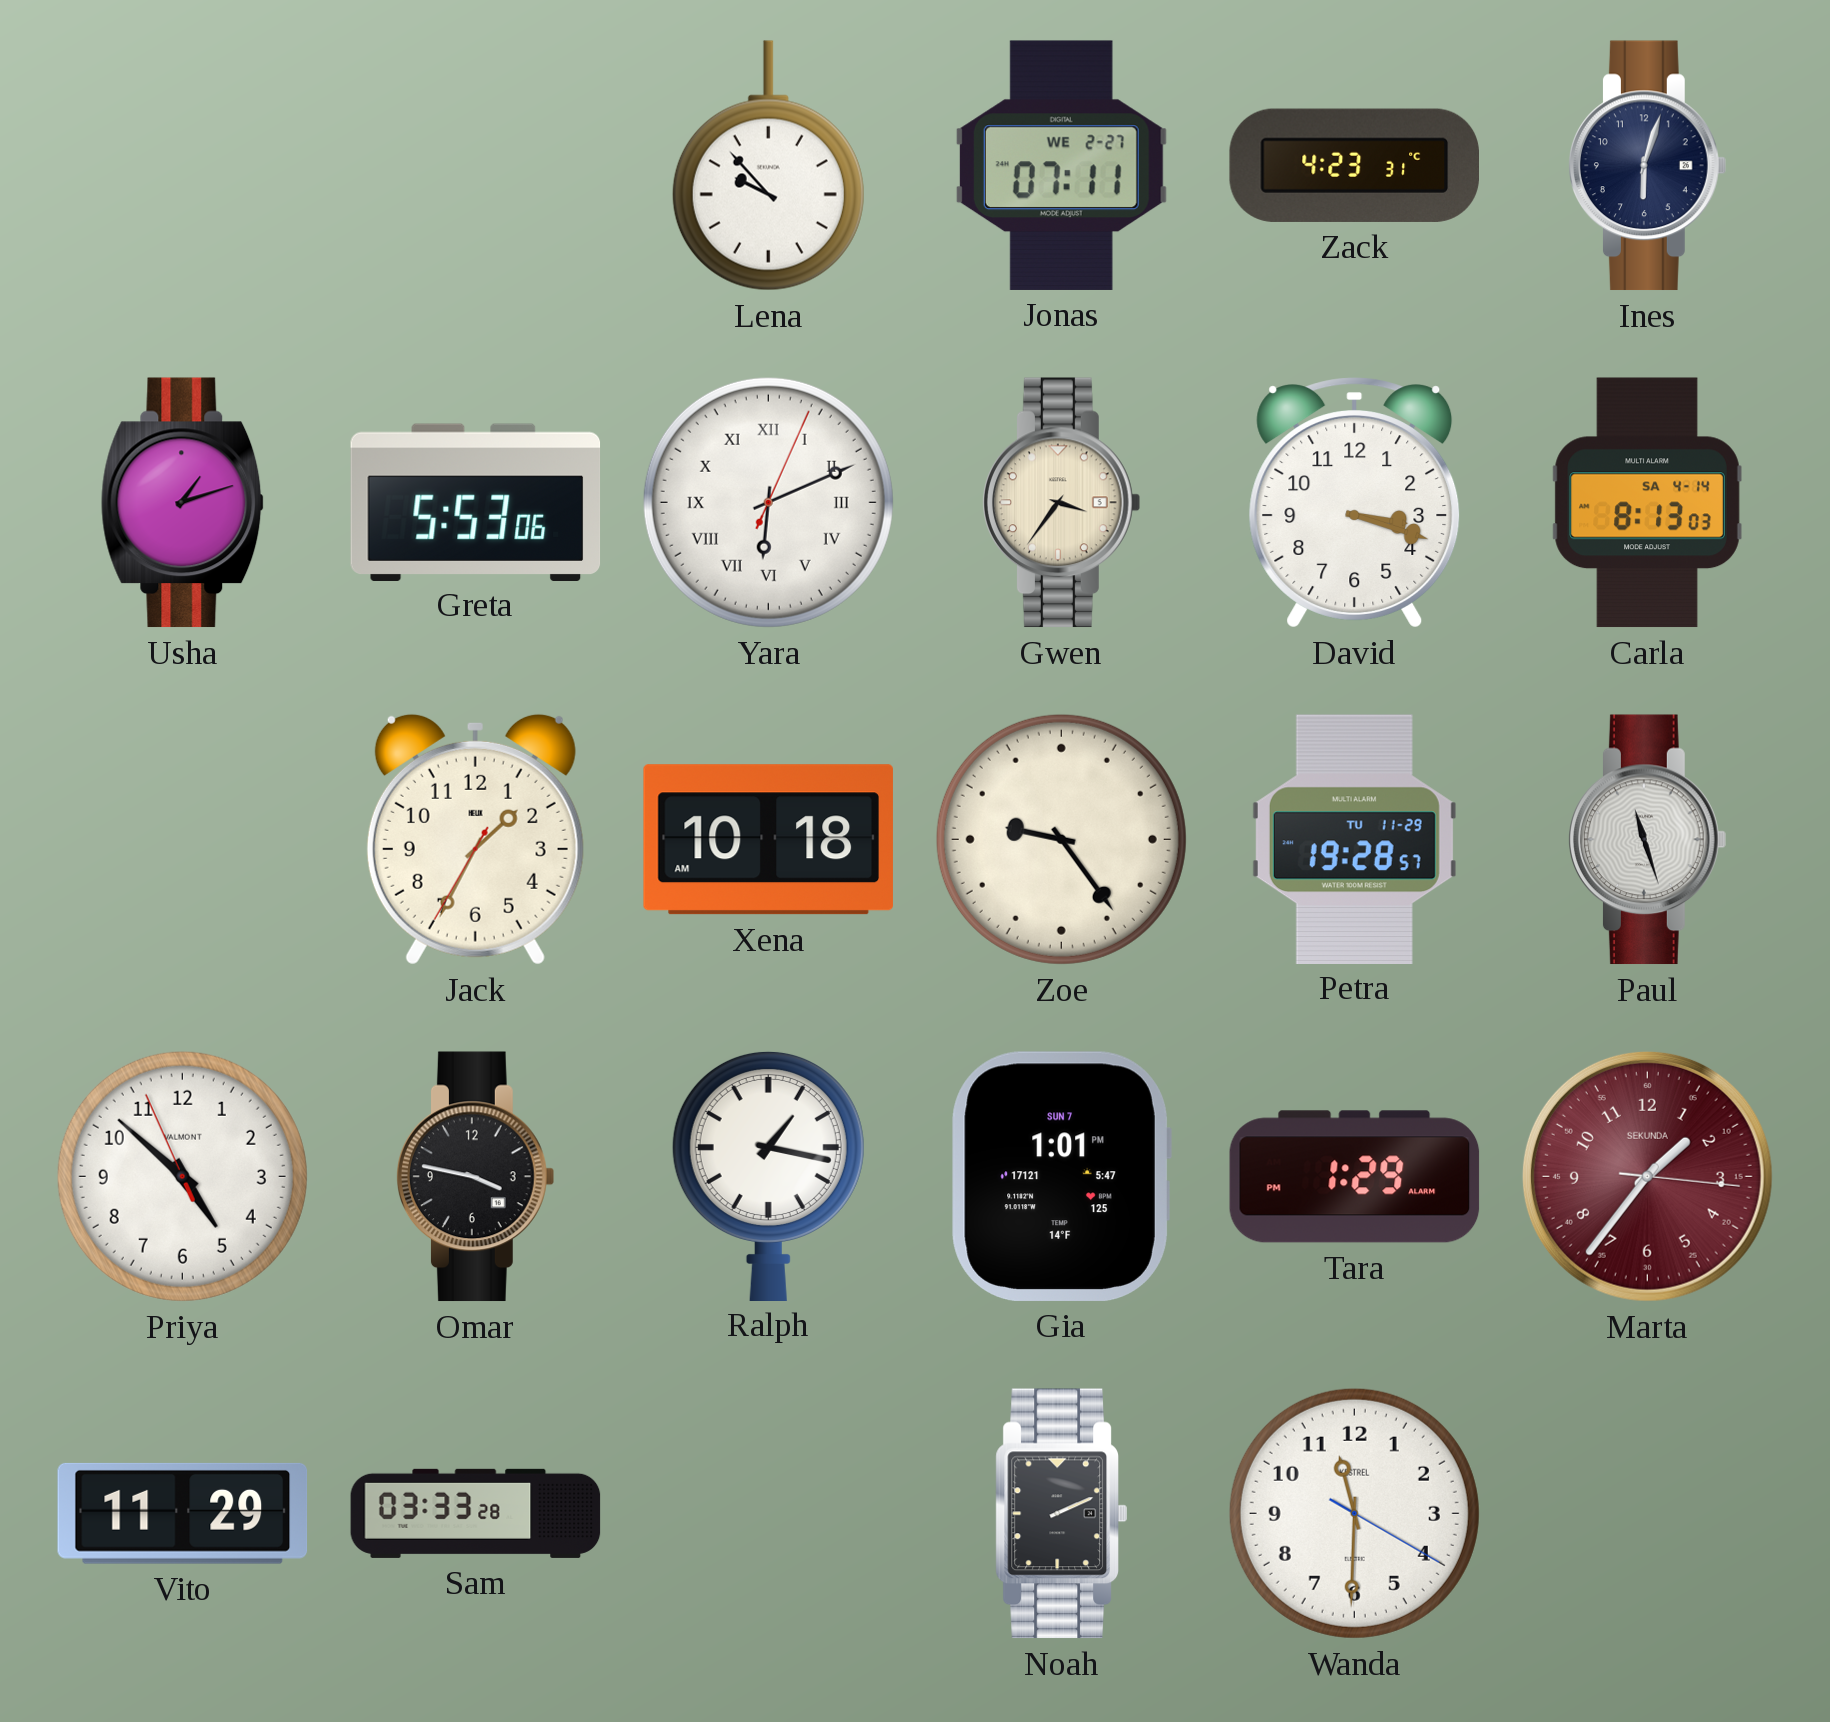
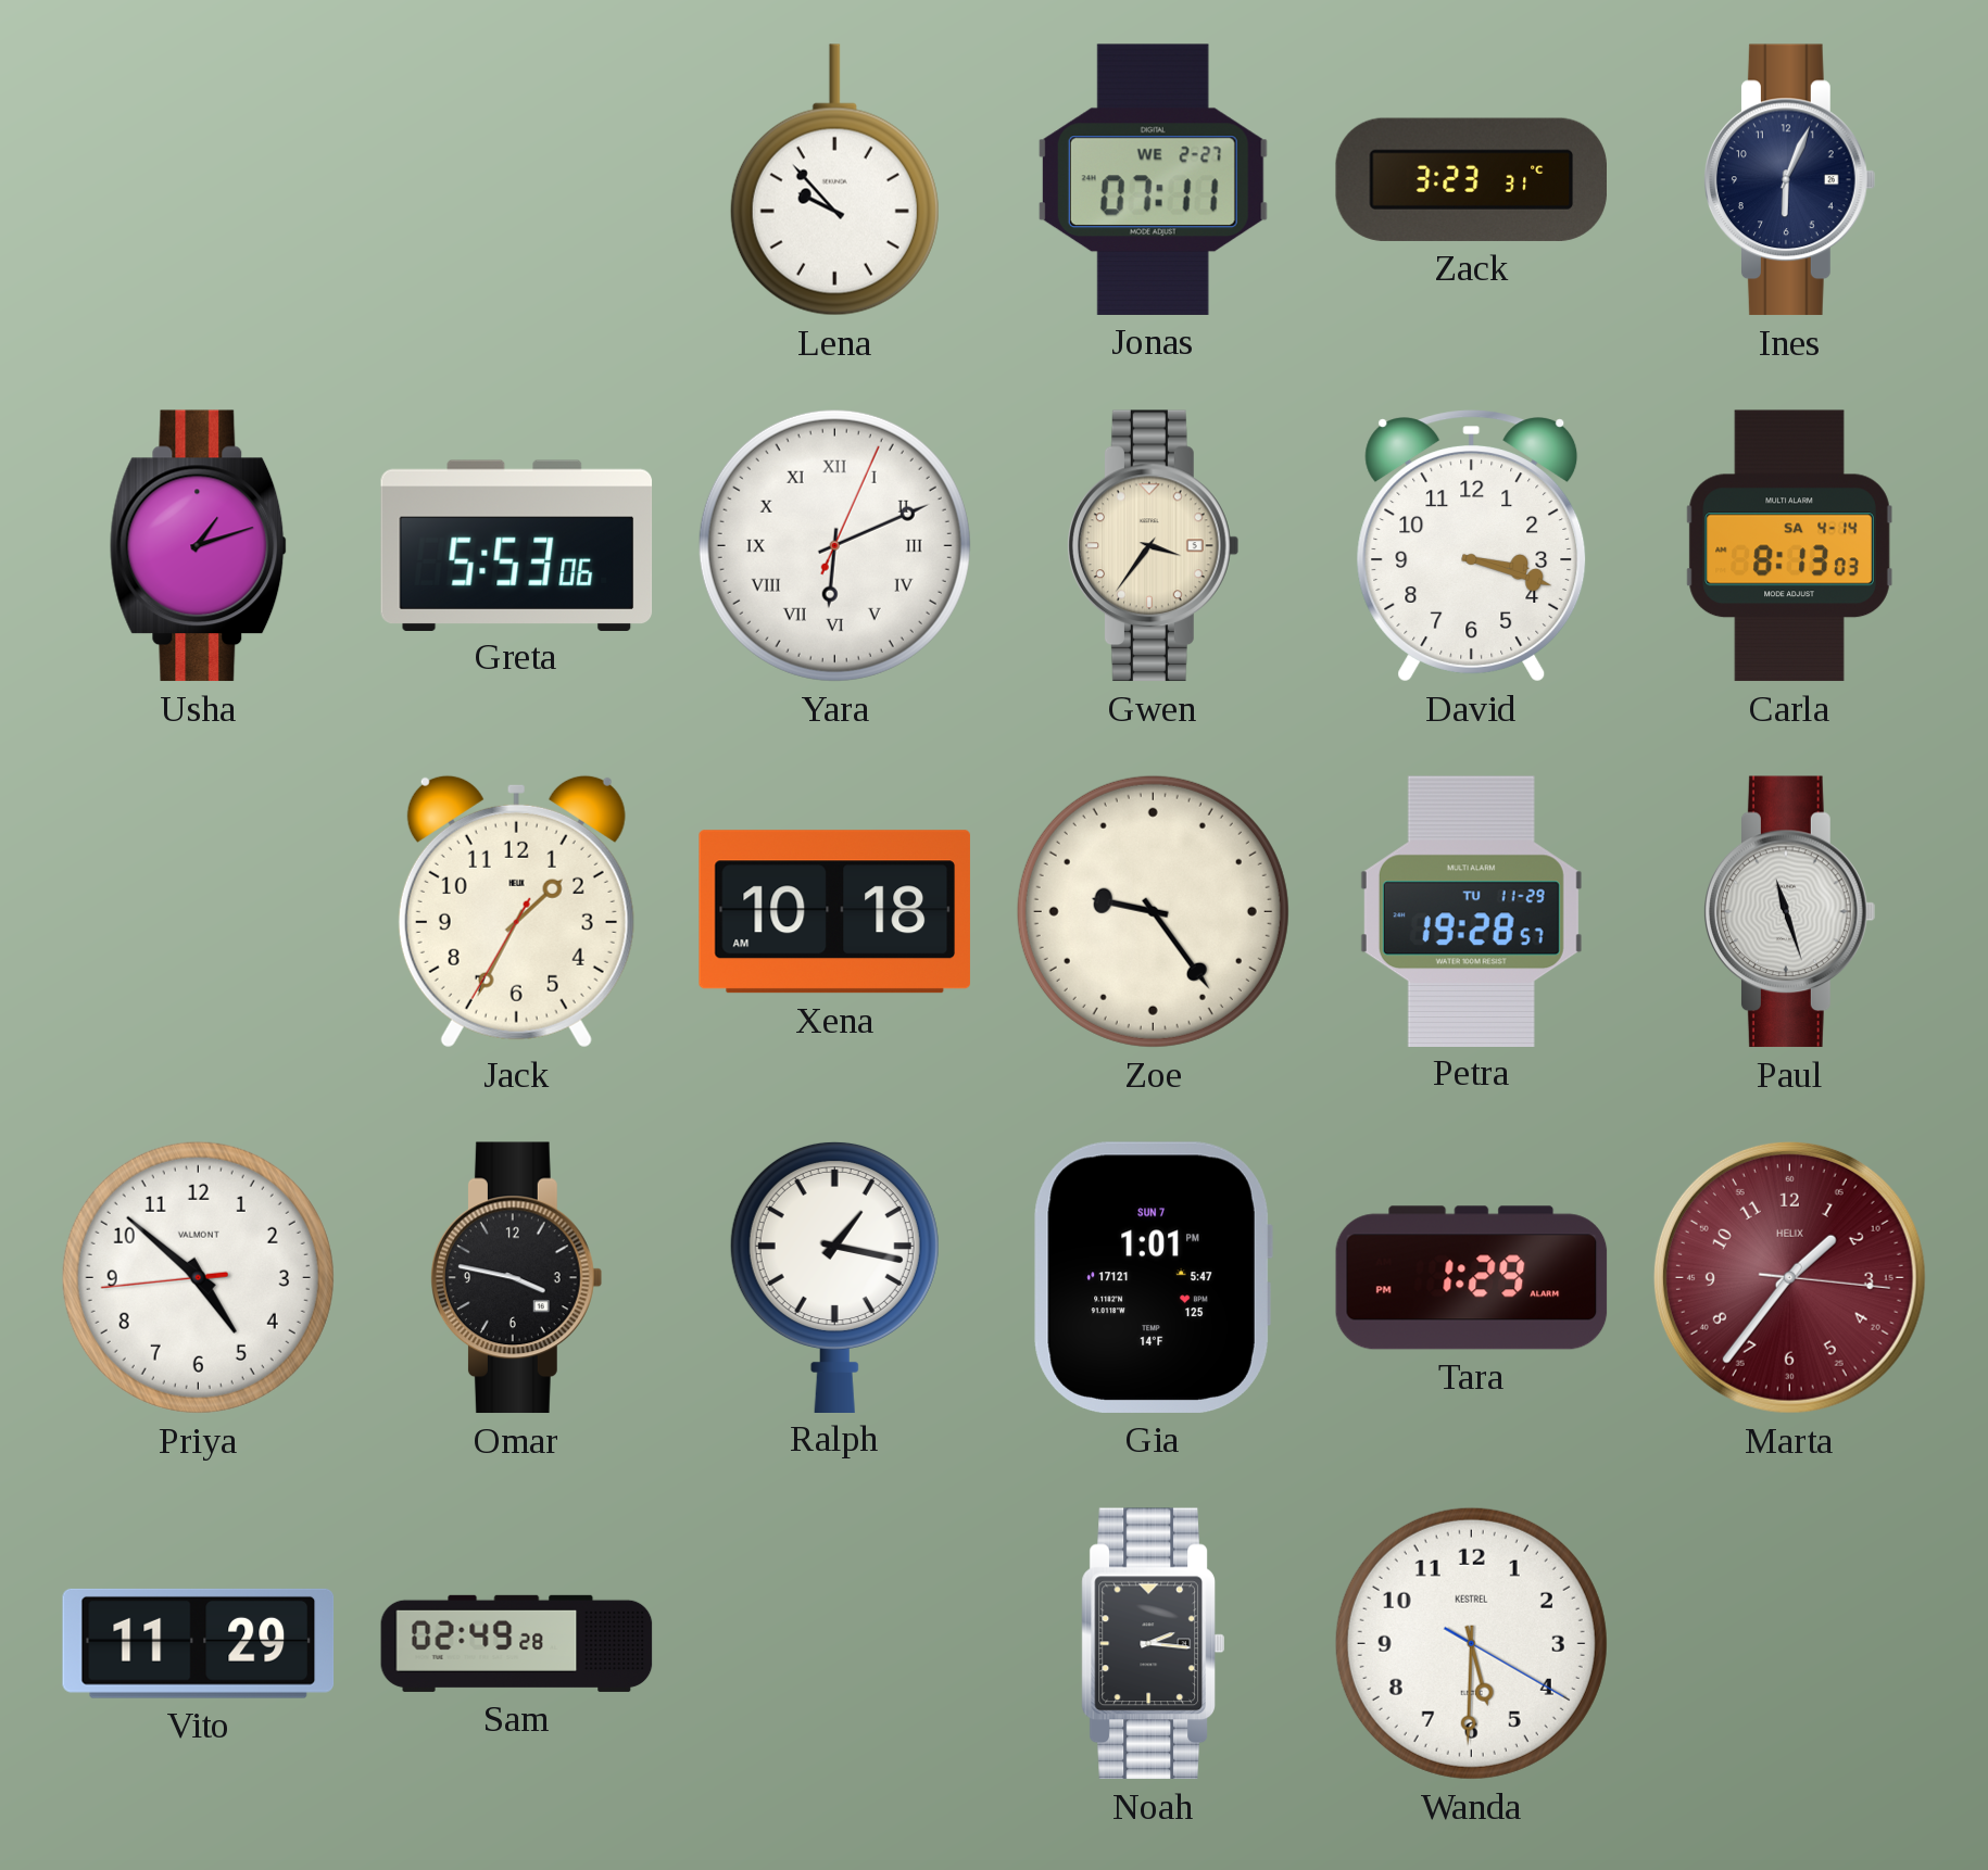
Zack: 4:23 -> 3:23 (1471, 179)
Ines: 6:03 -> 6:04 (1790, 180)
Priya: 4:51:56 -> 4:51:44 (198, 1277)
Marta brand: SEKUNDA -> HELIX (1789, 1277)
Sam: 03:33 -> 02:49 (517, 1643)
Noah: 2:11 -> 2:16 (1153, 1644)
Wanda: 11:30 -> 5:30 (1471, 1643)
